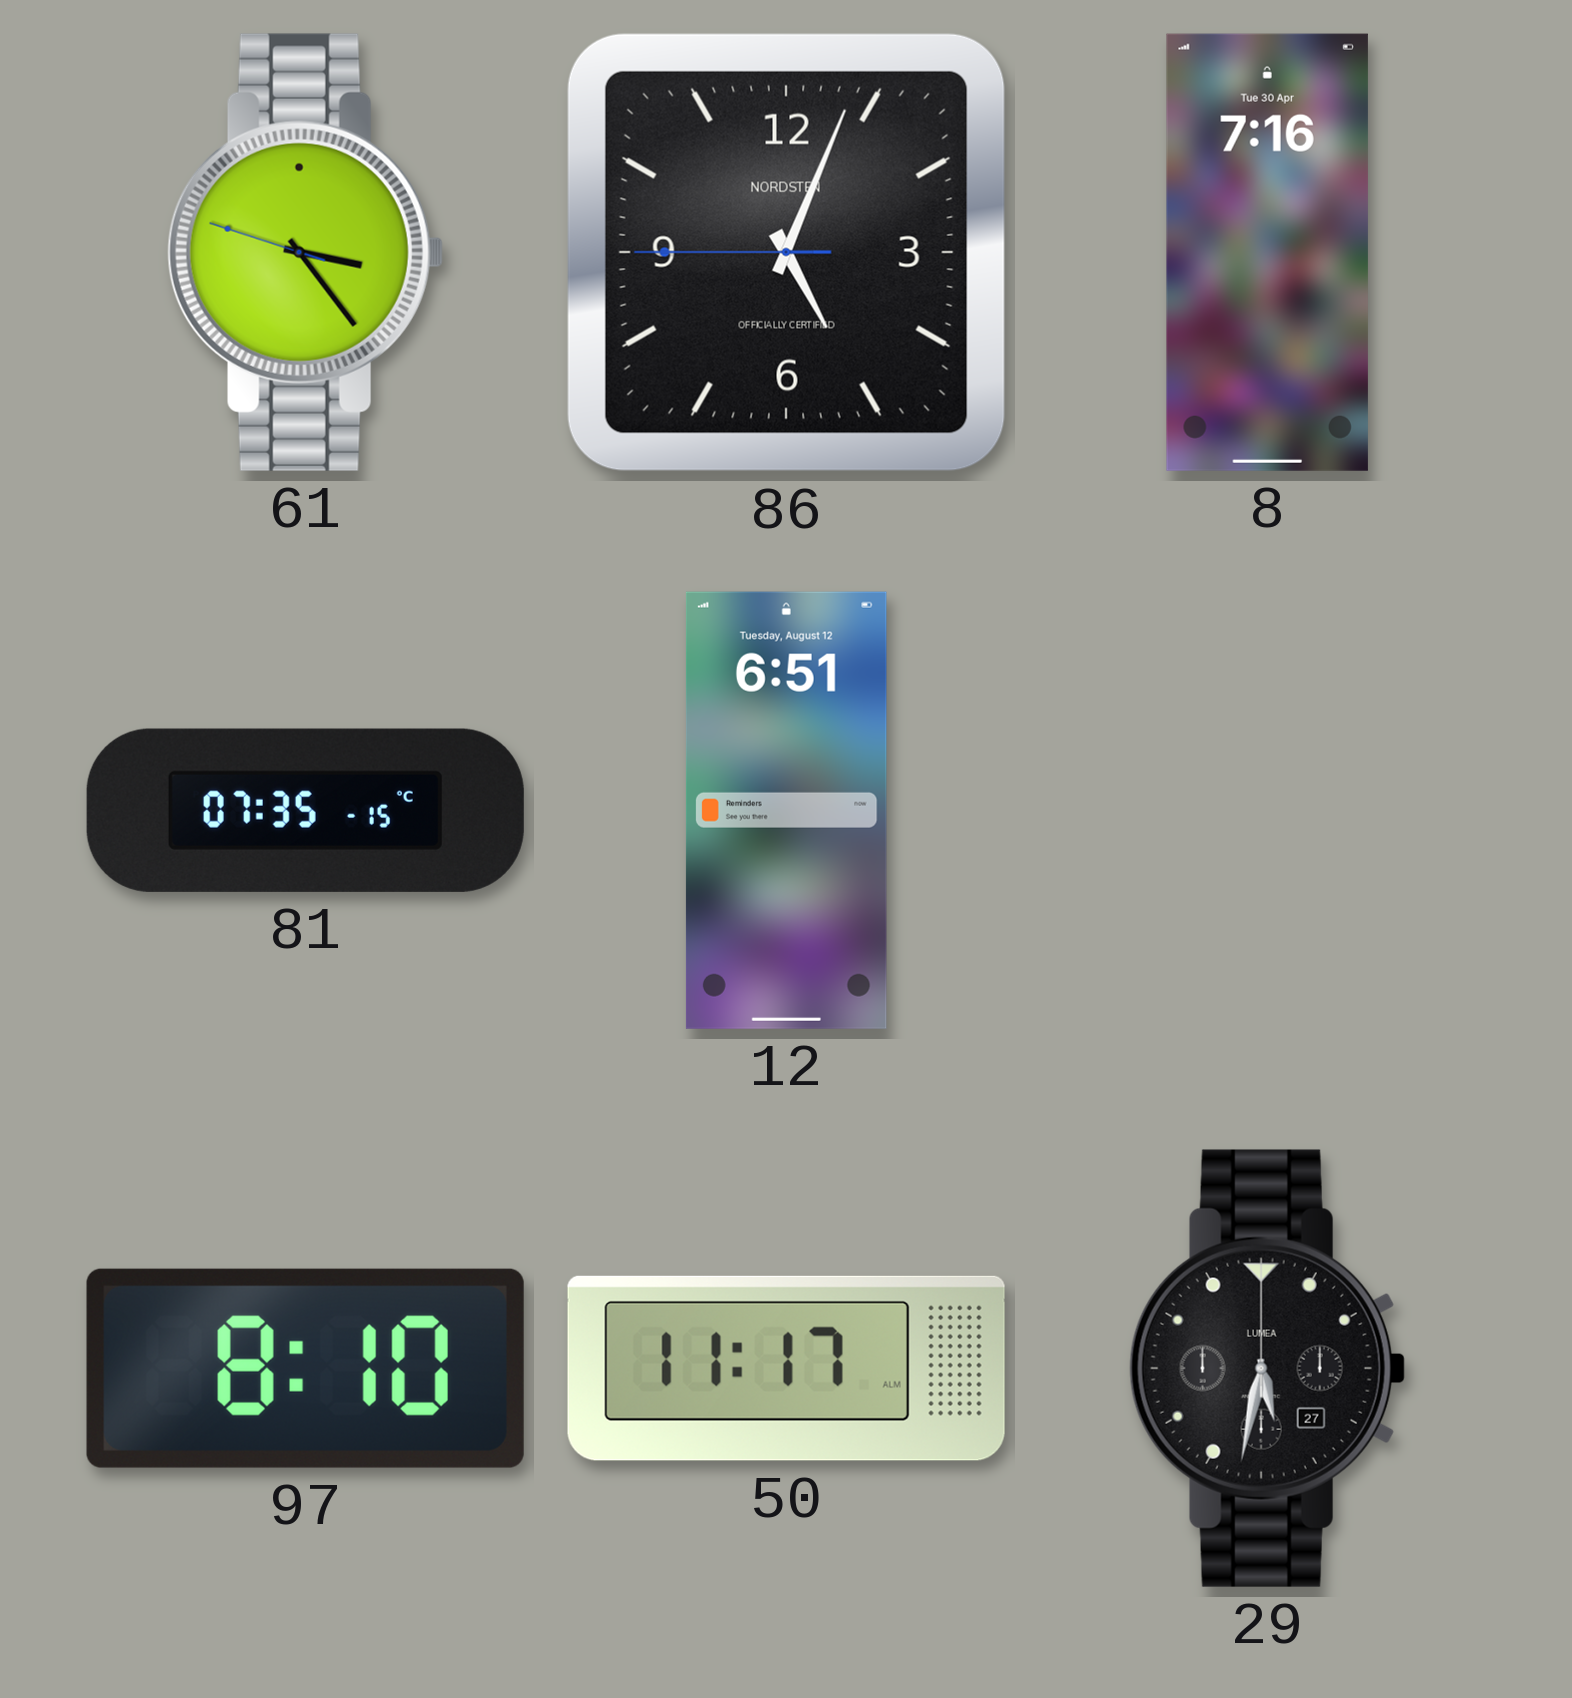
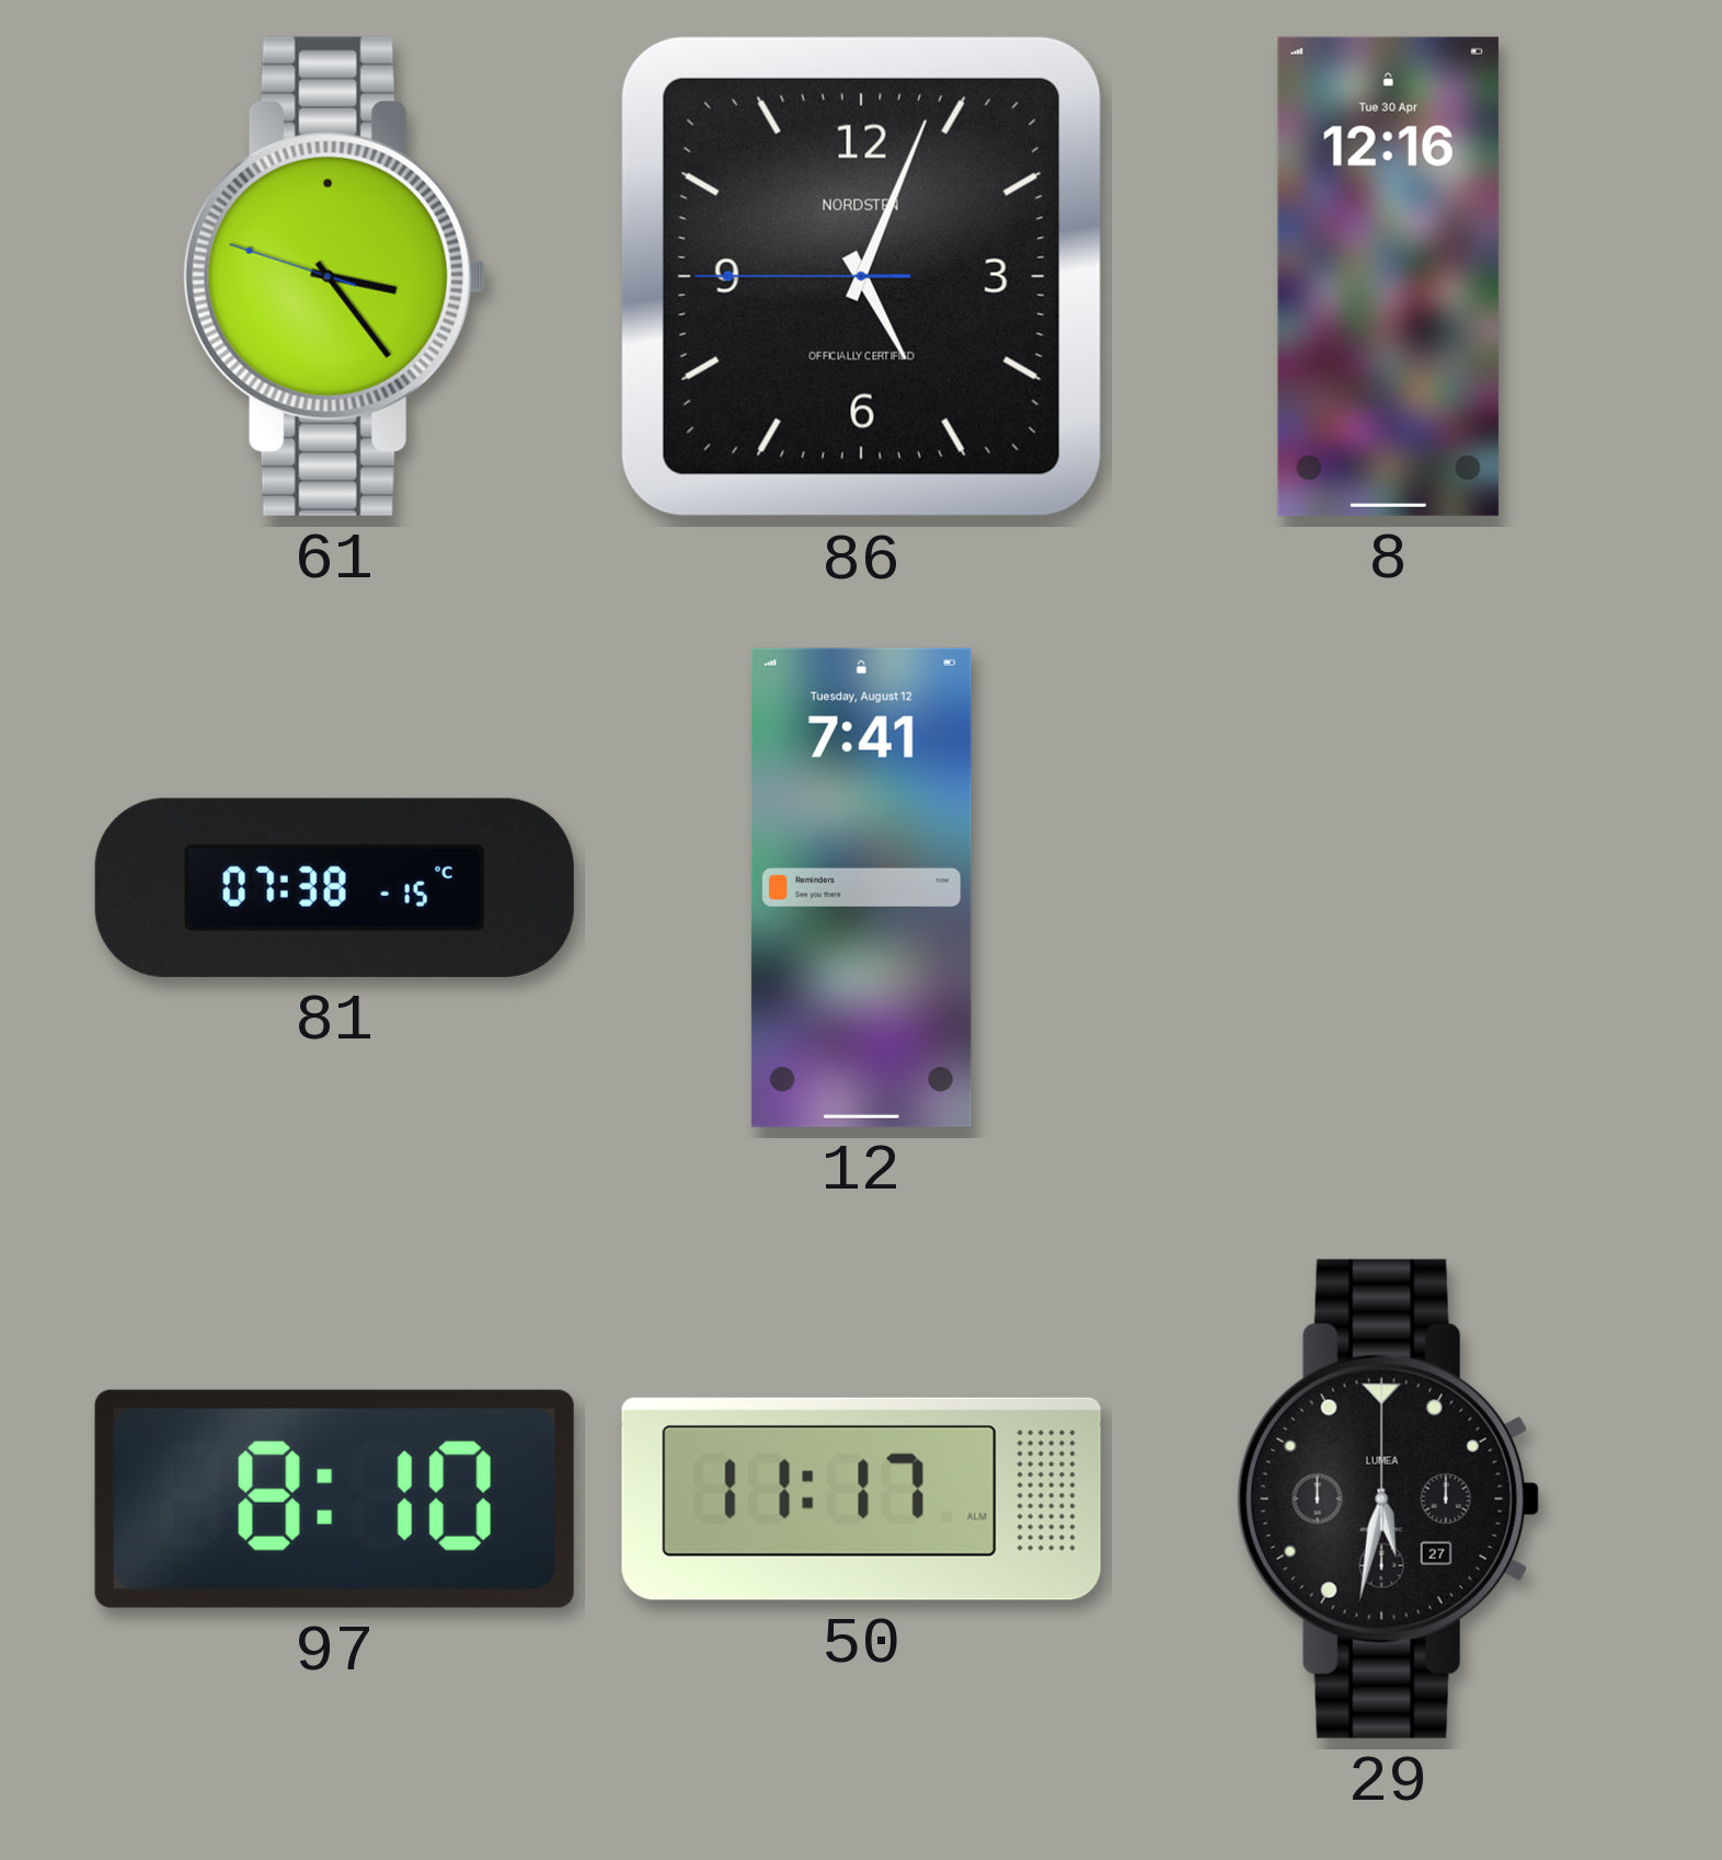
8: 7:16 -> 12:16 (1388, 276)
81: 07:35 -> 07:38 (334, 887)
12: 6:51 -> 7:41 (861, 887)
